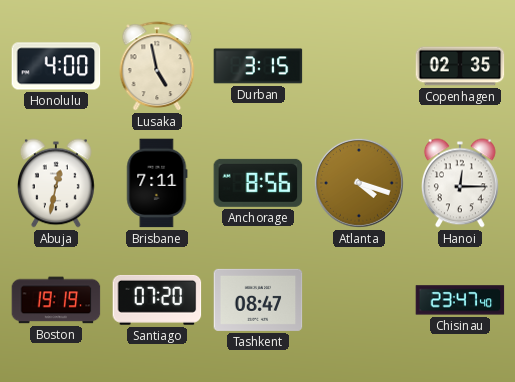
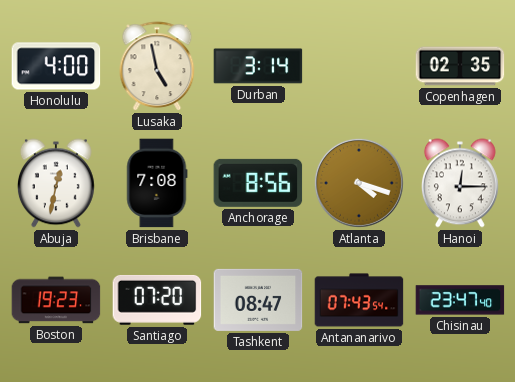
Durban: 3:15 -> 3:14 (258, 66)
Brisbane: 7:11 -> 7:08 (157, 183)
Boston: 19:19 -> 19:23 (56, 300)
Antananarivo: none -> 07:43 (359, 300)
